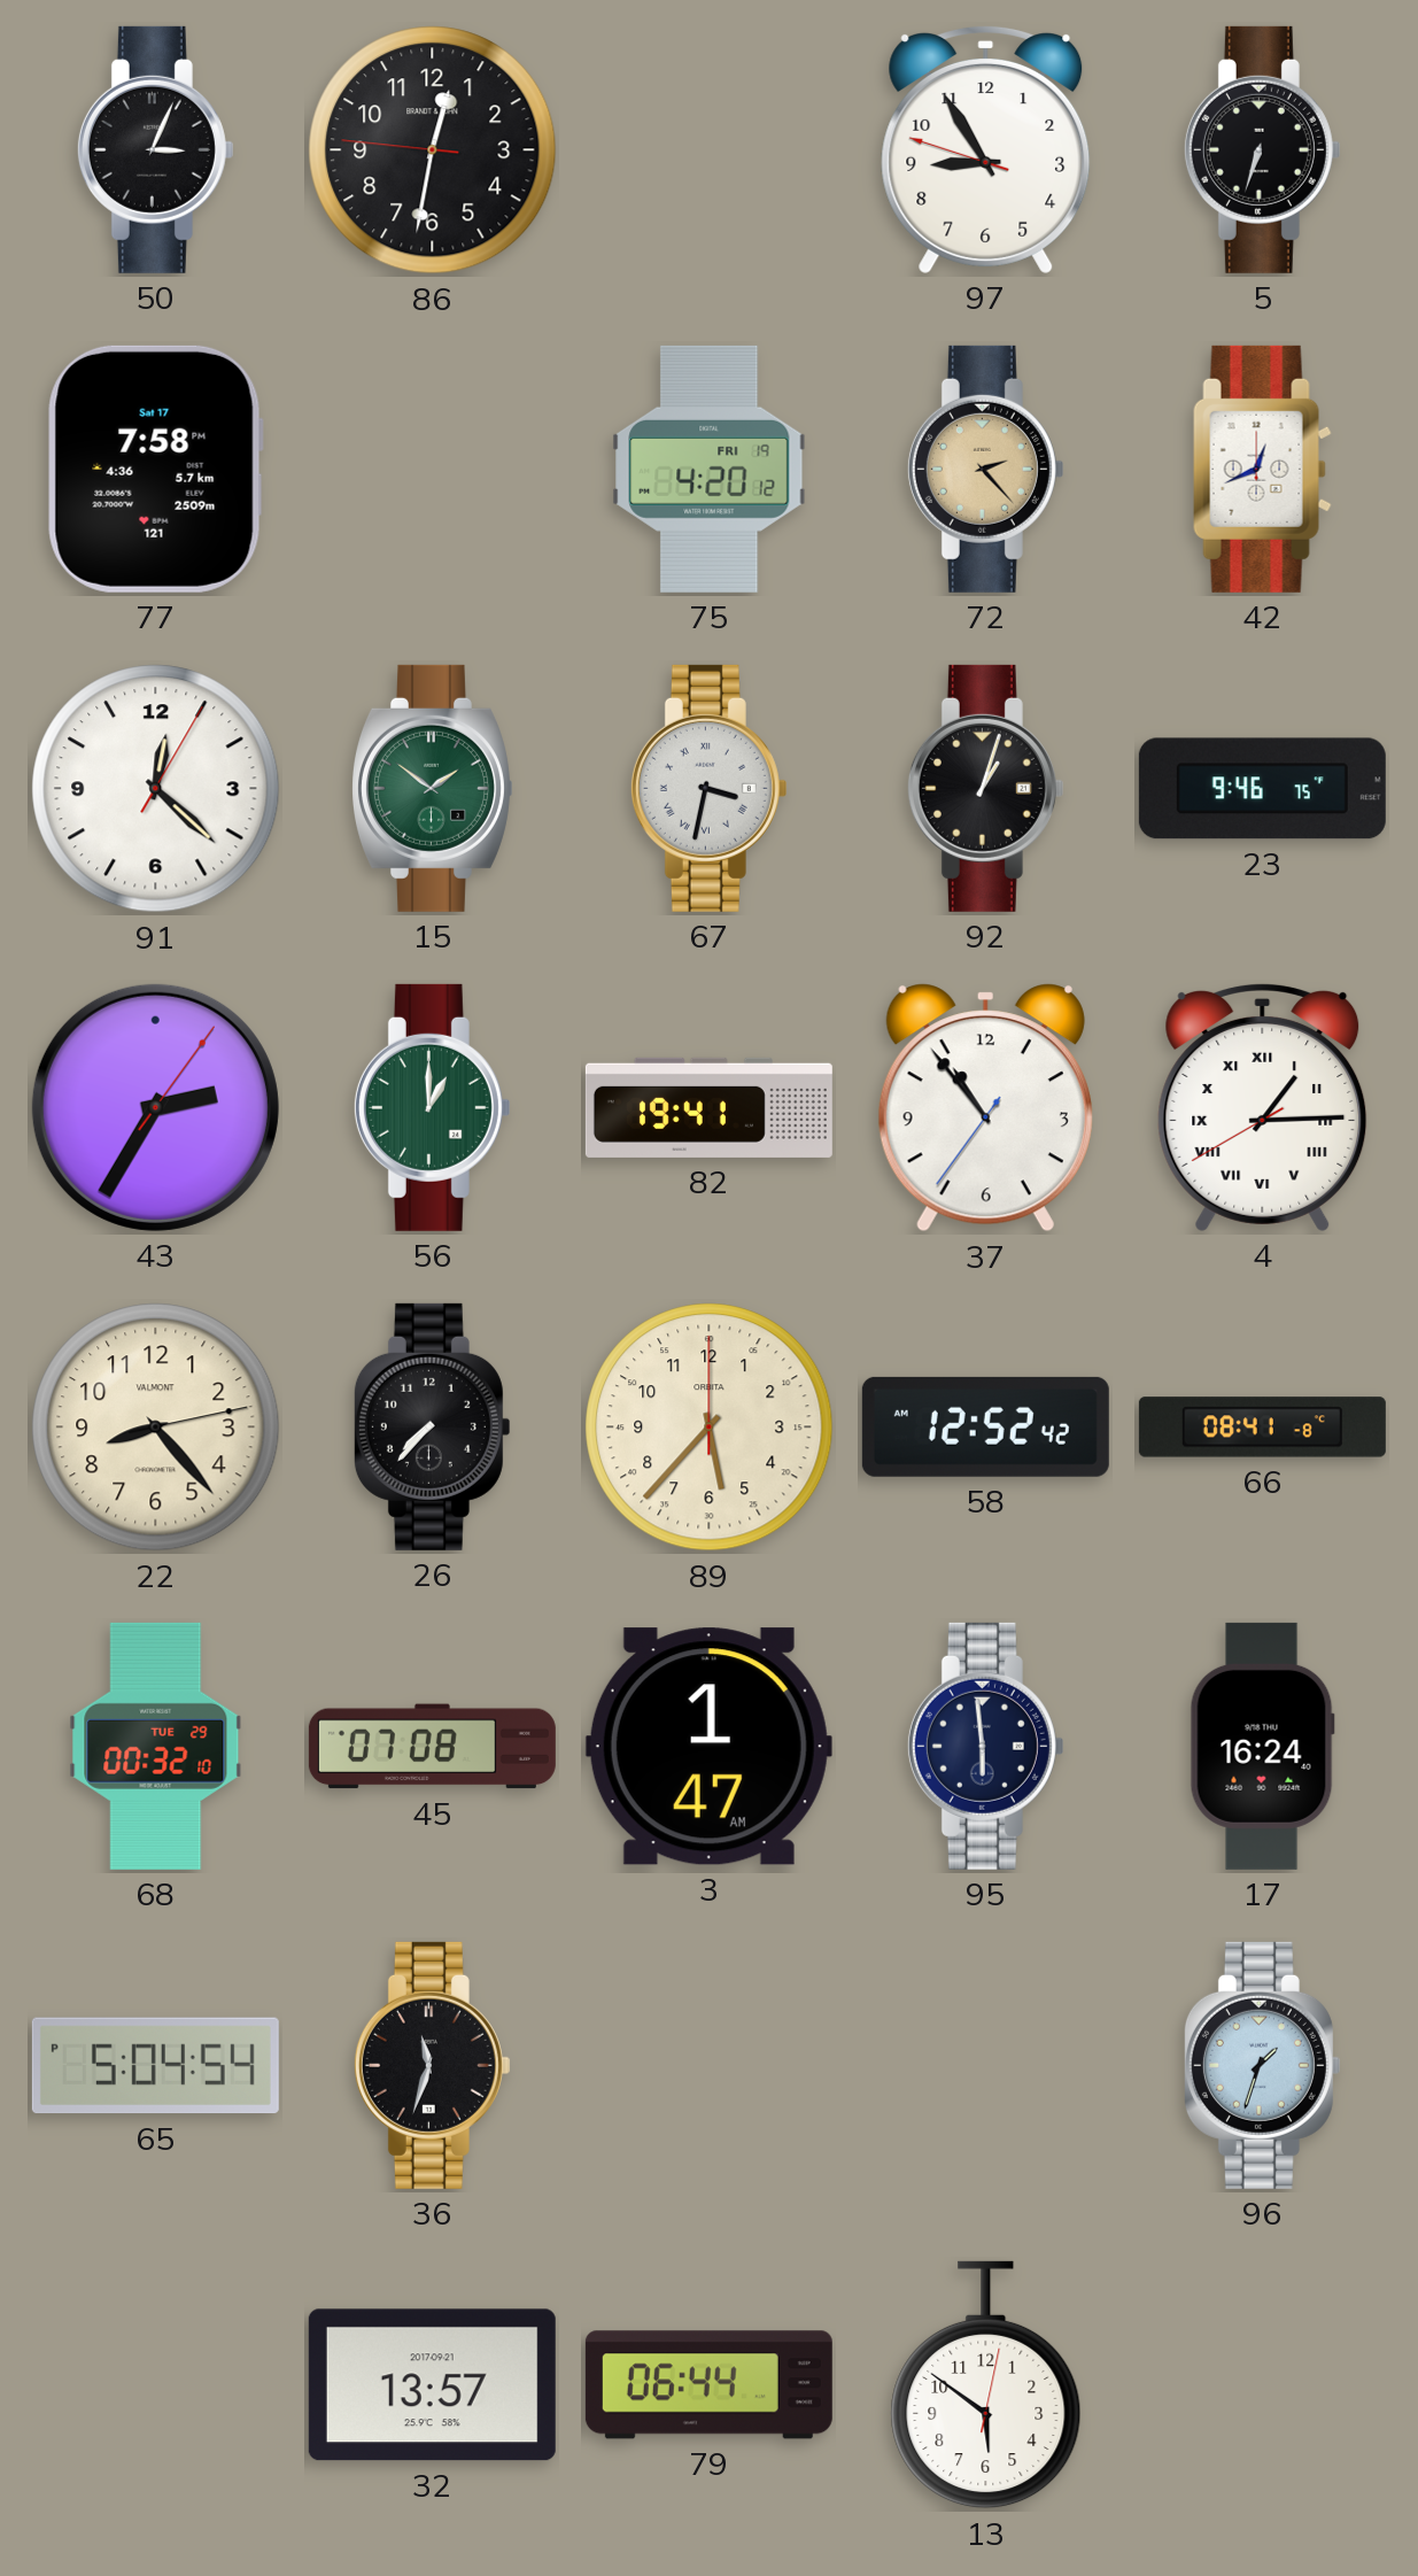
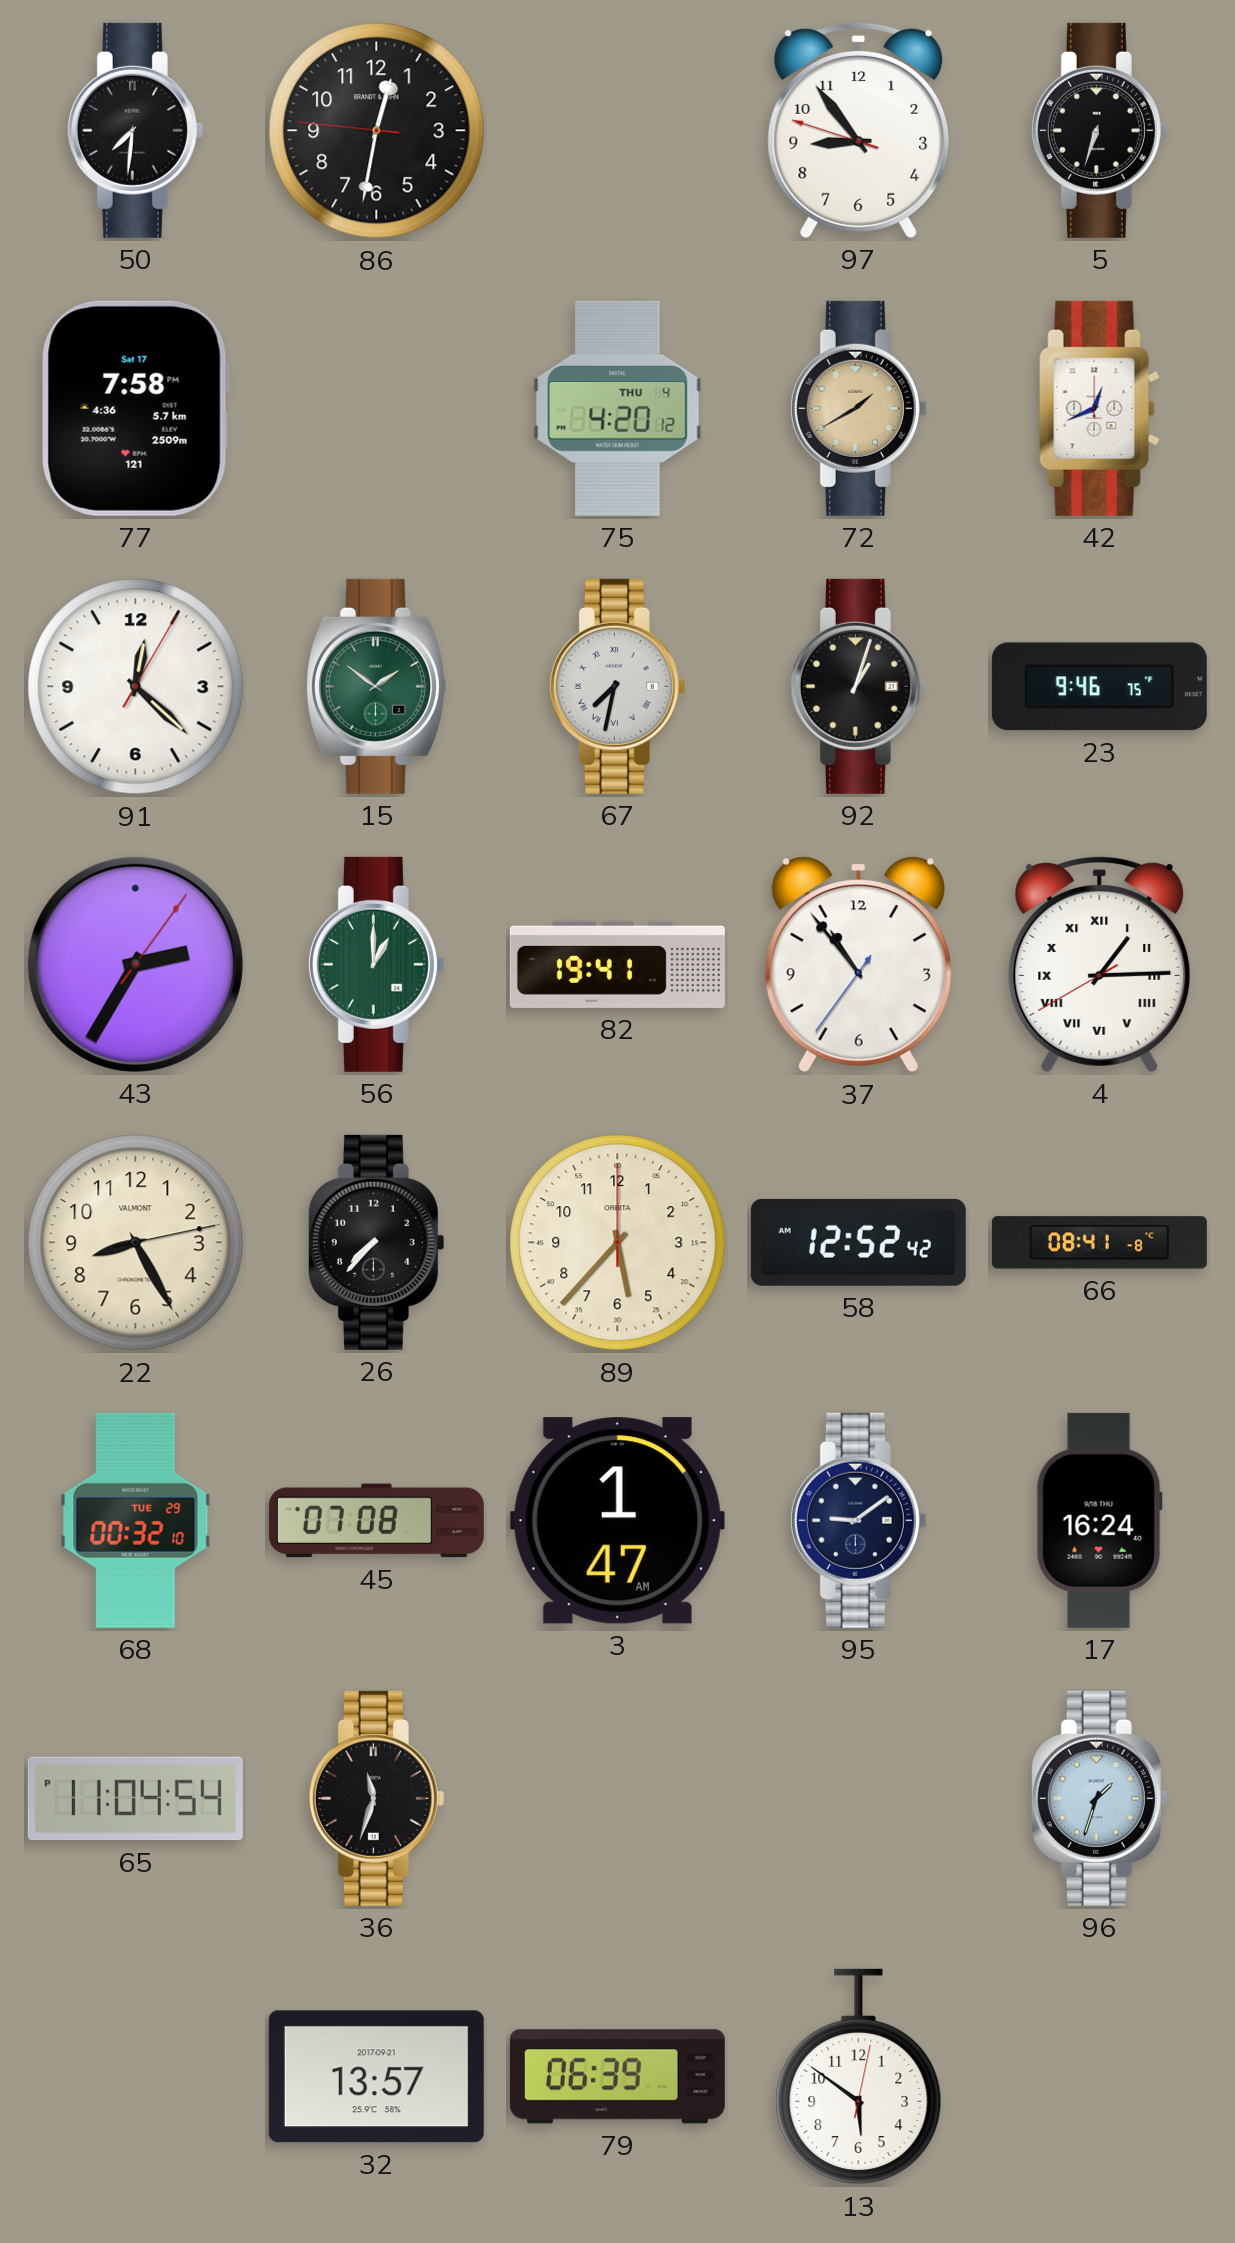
50: 3:04 -> 7:31 (135, 130)
97: 8:54 -> 8:53 (859, 131)
75 date: FRI 19 -> THU 4 (618, 408)
72: 2:23 -> 1:40 (858, 408)
67: 3:32 -> 7:32 (617, 686)
22: 8:23 -> 8:25 (136, 1243)
95: 5:59 -> 9:09 (858, 1520)
65: 5:04 -> 11:04 (135, 1799)
79: 06:44 -> 06:39 (617, 2077)
